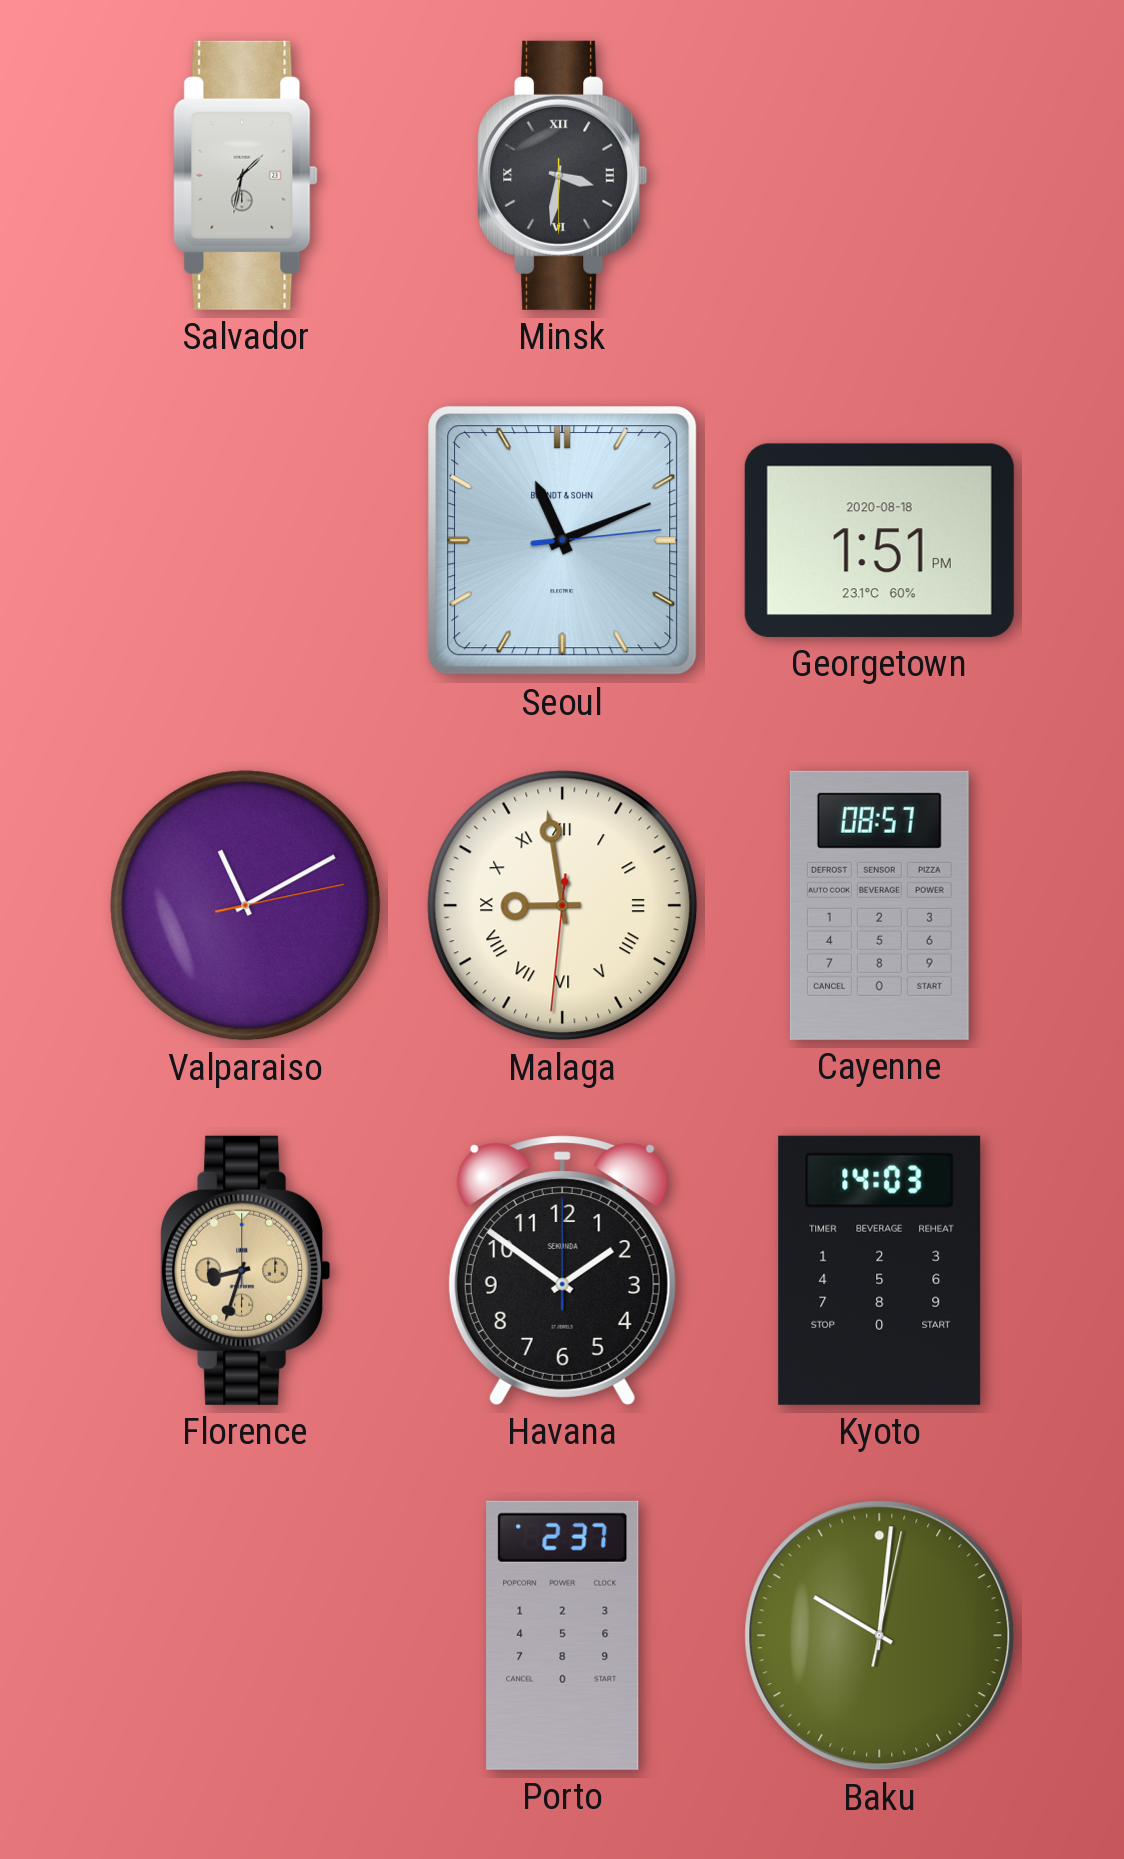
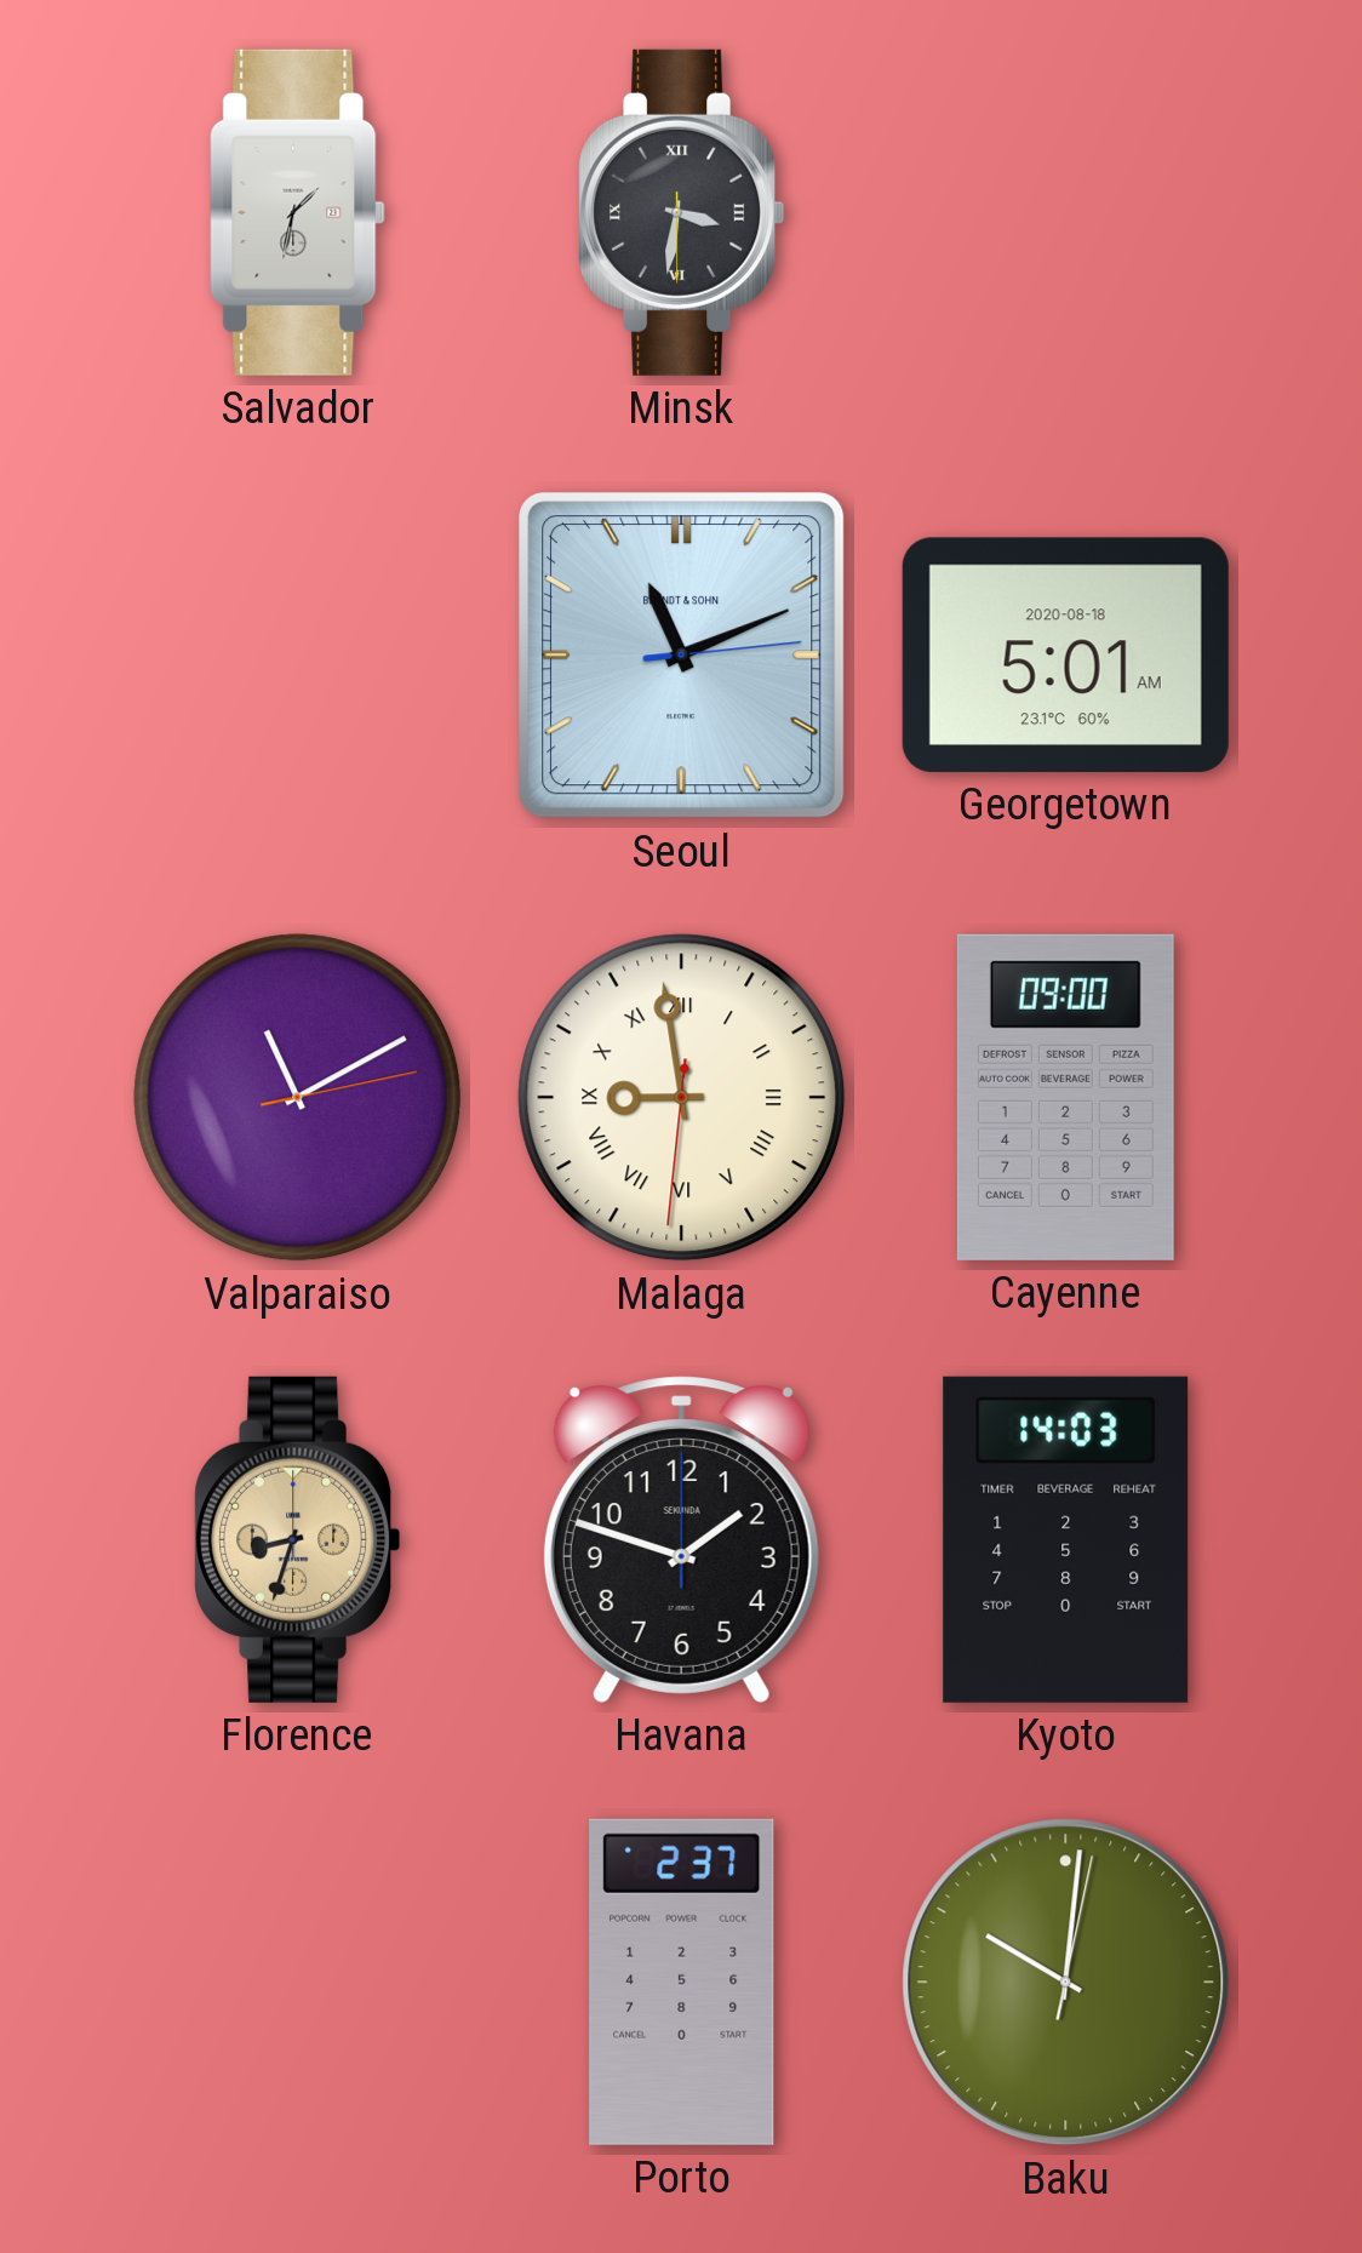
Georgetown: 1:51 -> 5:01 (1065, 654)
Cayenne: 08:57 -> 09:00 (1065, 1097)
Havana: 1:51 -> 1:48 (681, 1539)
